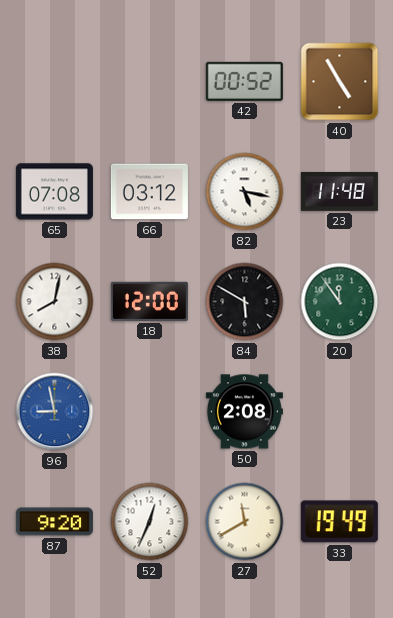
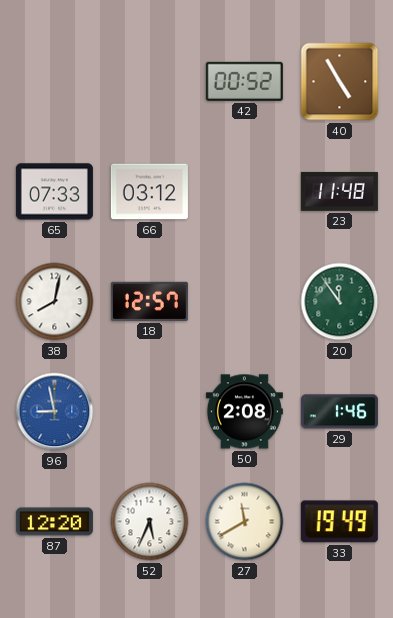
65: 07:08 -> 07:33 (54, 192)
82: 5:17 -> none (245, 192)
18: 12:00 -> 12:57 (149, 301)
84: 5:50 -> none (245, 302)
29: none -> 1:46 (339, 412)
87: 9:20 -> 12:20 (54, 522)
52: 12:34 -> 5:34 (150, 522)
